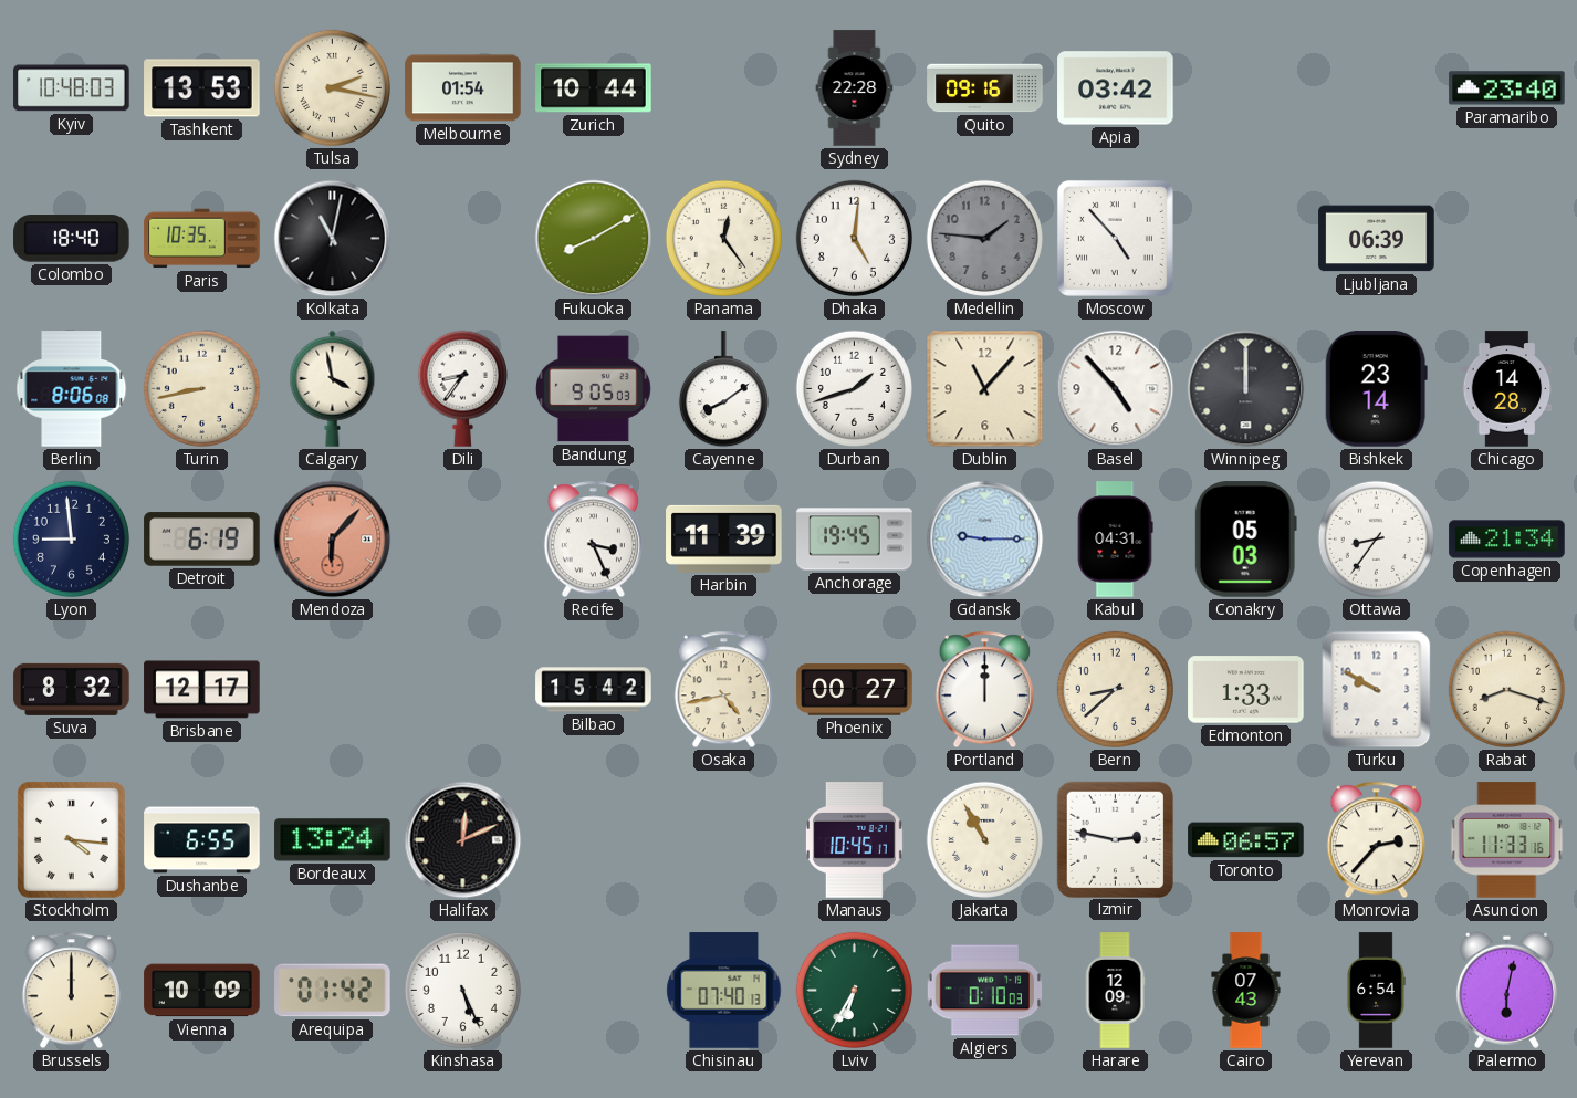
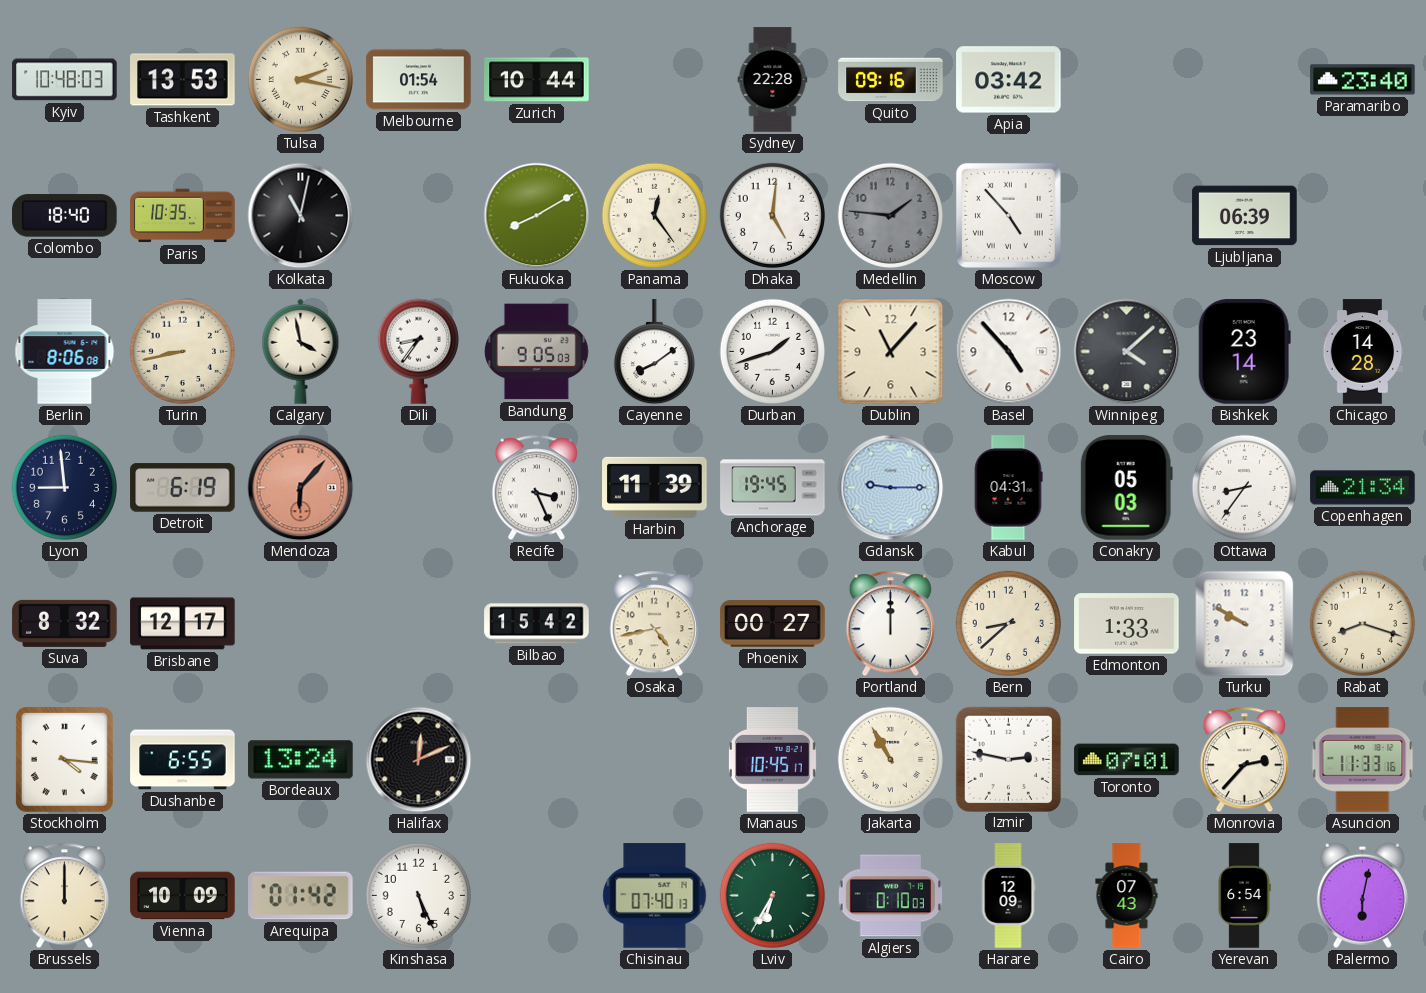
Winnipeg: 12:00 -> 4:08 (1127, 352)
Toronto: 06:57 -> 07:01 (1127, 760)
